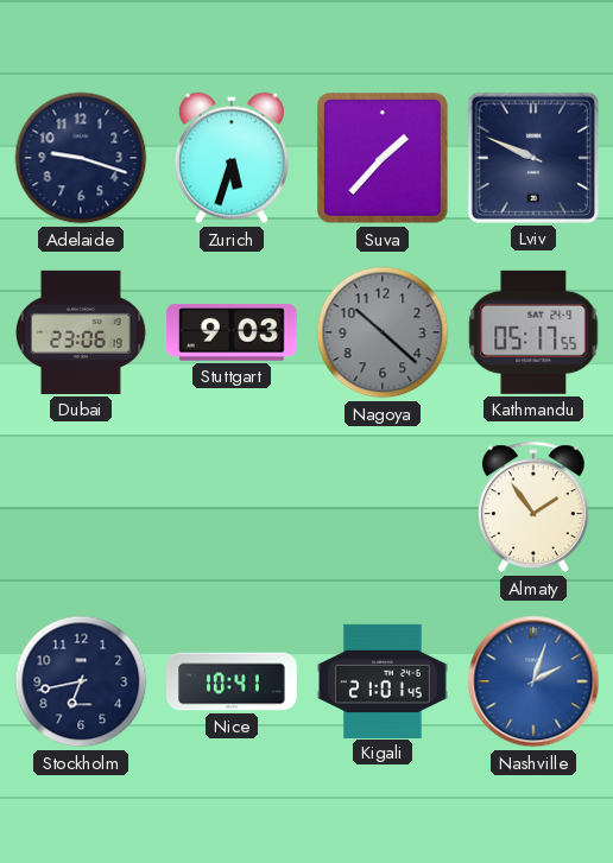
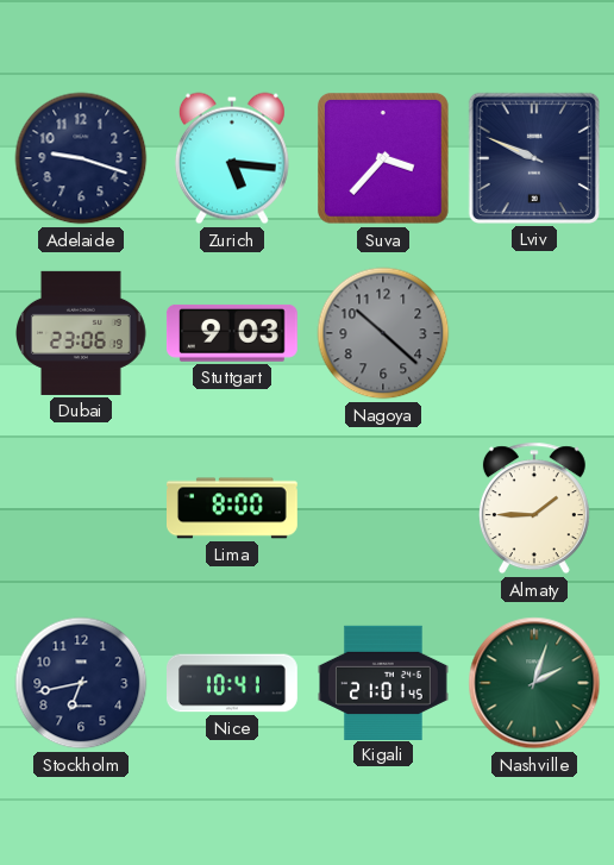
Zurich: 5:33 -> 5:16 (232, 158)
Suva: 1:37 -> 3:37 (384, 159)
Kathmandu: 05:17 -> none (533, 332)
Lima: none -> 8:00 (233, 508)
Almaty: 1:54 -> 1:45 (534, 508)
Nashville dial: blue -> green (534, 683)
